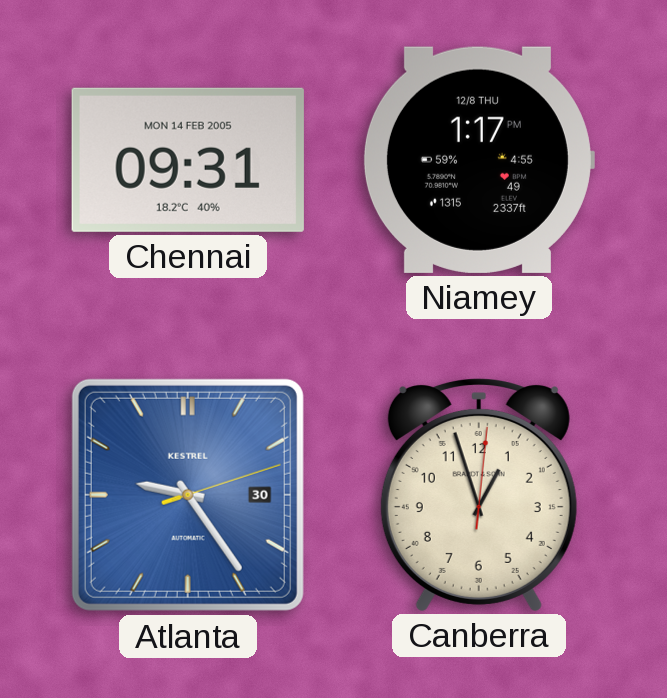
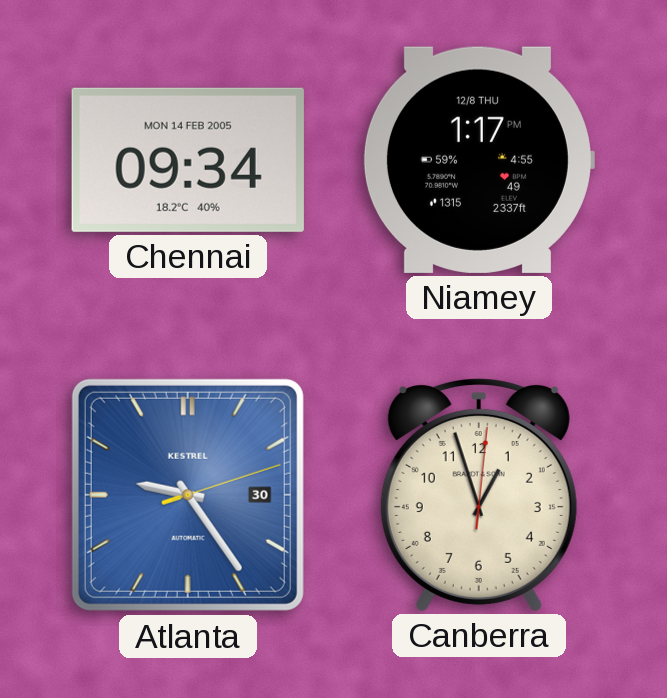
Chennai: 09:31 -> 09:34 (188, 160)
